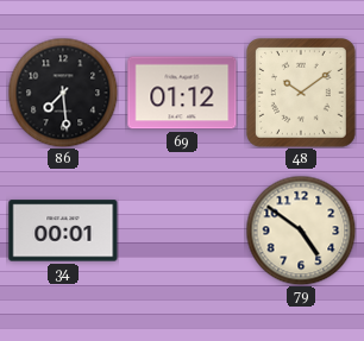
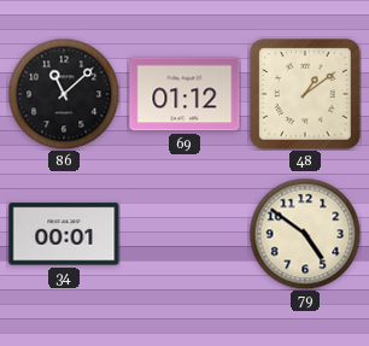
86: 7:29 -> 11:08 (64, 94)
48: 10:09 -> 1:09 (306, 95)
